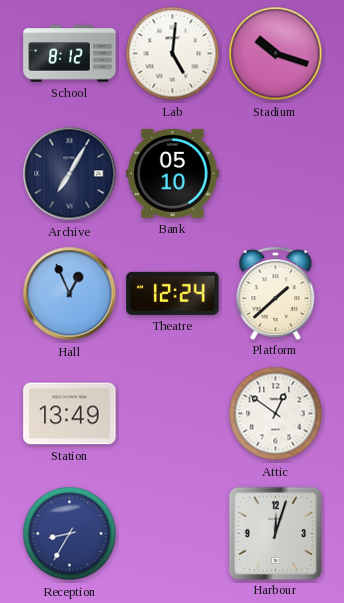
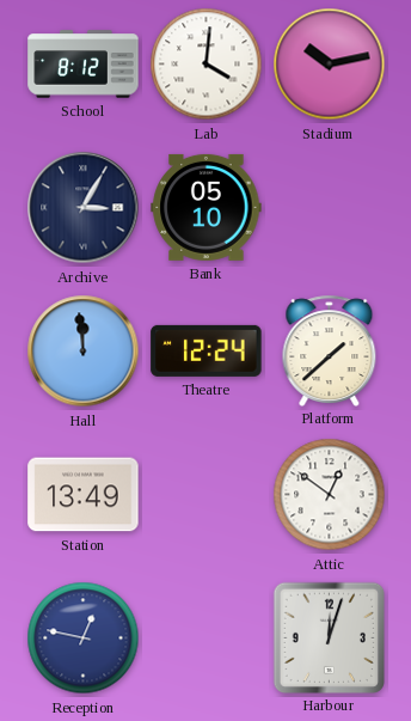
Lab: 5:01 -> 4:01 (207, 65)
Stadium: 10:18 -> 10:13 (330, 65)
Archive: 7:05 -> 3:05 (84, 208)
Hall: 12:56 -> 11:59 (84, 352)
Reception: 8:35 -> 12:47 (84, 638)
